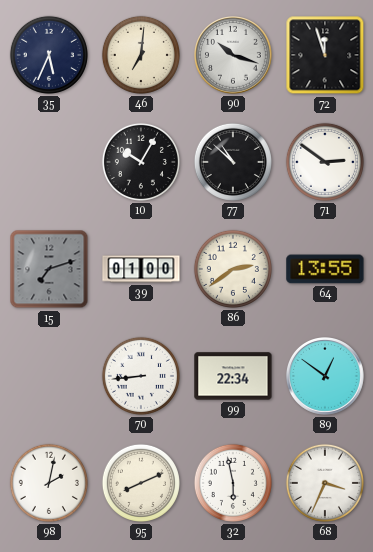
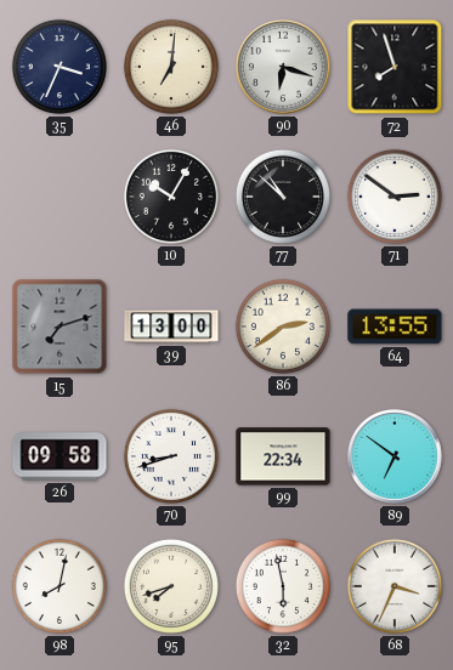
35: 5:34 -> 3:34 (60, 67)
90: 10:18 -> 6:18 (284, 68)
72: 11:57 -> 7:57 (395, 67)
39: 01:00 -> 13:00 (171, 327)
26: none -> 09:58 (60, 456)
70: 8:44 -> 8:42 (171, 456)
89: 12:51 -> 6:51 (396, 458)
98: 2:02 -> 8:02 (60, 586)
95: 8:11 -> 7:42 (171, 586)
